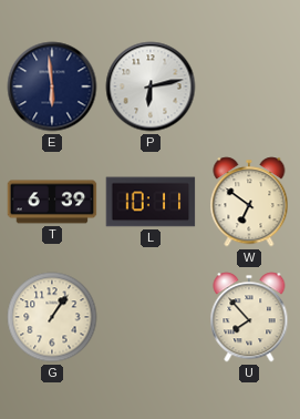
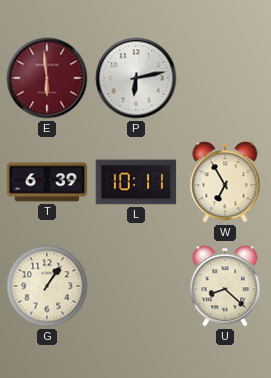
E dial: navy -> burgundy (47, 78)
W: 6:51 -> 6:55 (225, 182)
U: 7:53 -> 8:22 (225, 286)
